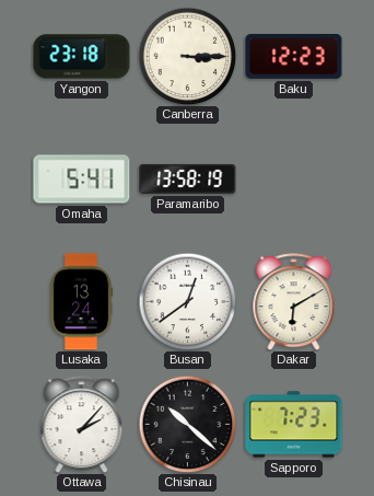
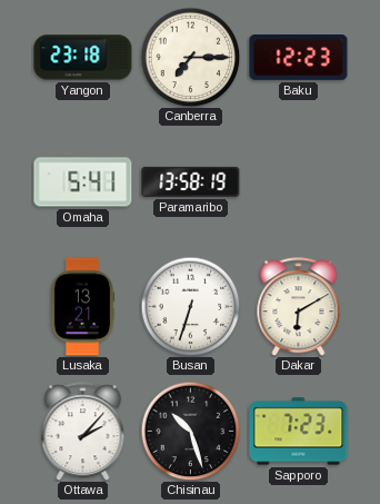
Canberra: 3:15 -> 7:15 (190, 57)
Lusaka: 13:24 -> 13:21 (82, 307)
Busan: 12:39 -> 6:33 (190, 306)
Chisinau: 10:22 -> 10:27 (190, 431)
